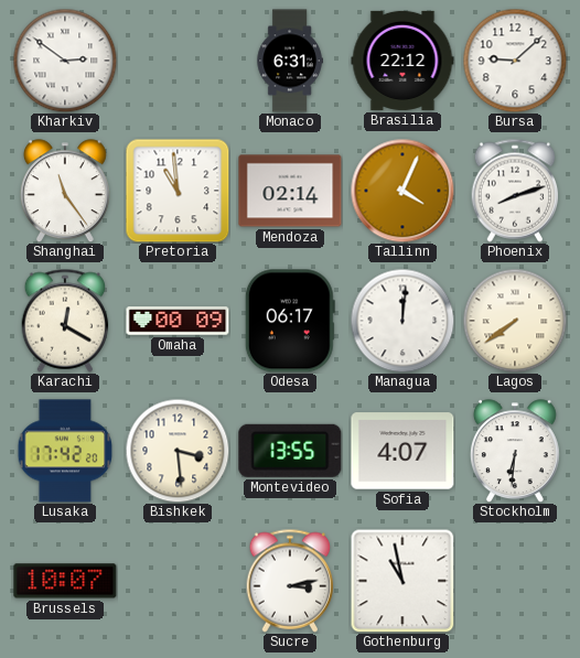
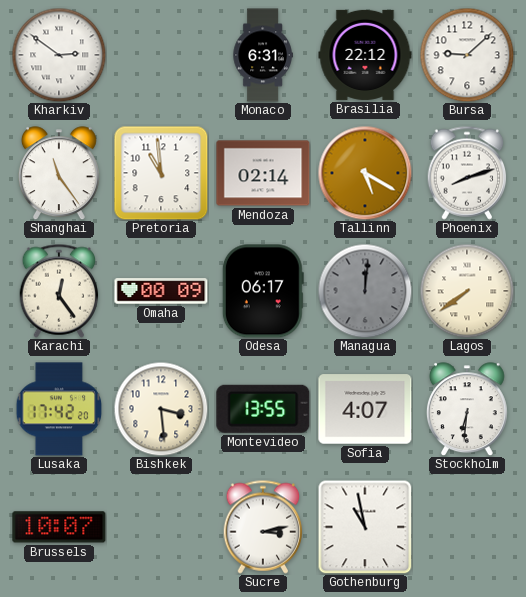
Tallinn: 4:04 -> 5:20 (365, 173)
Karachi: 12:20 -> 12:24 (59, 291)
Managua dial: white -> grey (365, 291)
